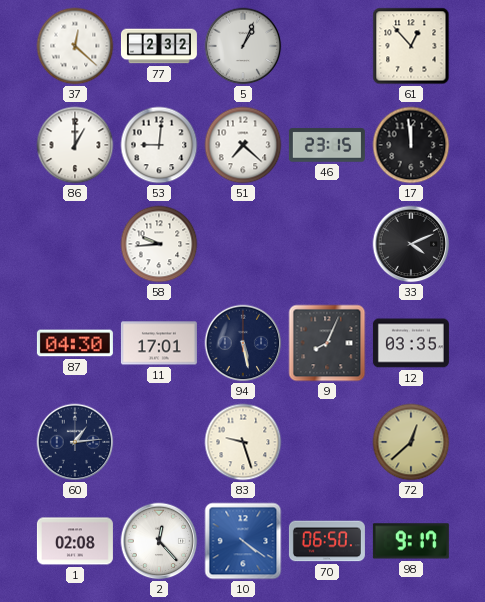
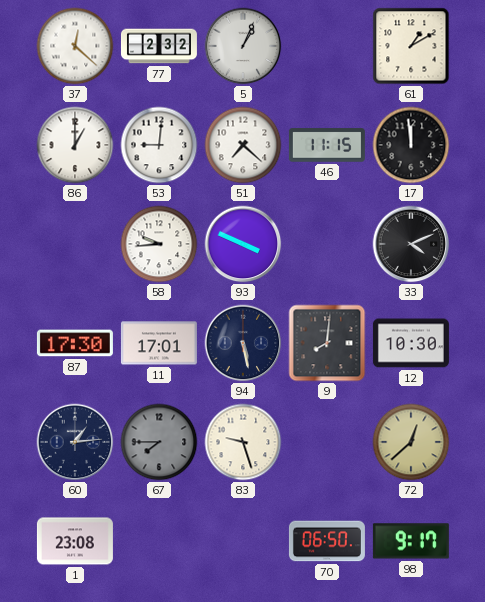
61: 12:53 -> 1:10 (411, 46)
46: 23:15 -> 11:15 (327, 145)
93: none -> 3:49 (243, 244)
87: 04:30 -> 17:30 (75, 343)
9: 8:04 -> 8:01 (327, 343)
12: 03:35 -> 10:30 (411, 343)
67: none -> 7:45 (159, 442)
1: 02:08 -> 23:08 (75, 541)
2: 12:23 -> none (159, 541)
10: 4:21 -> none (243, 541)
